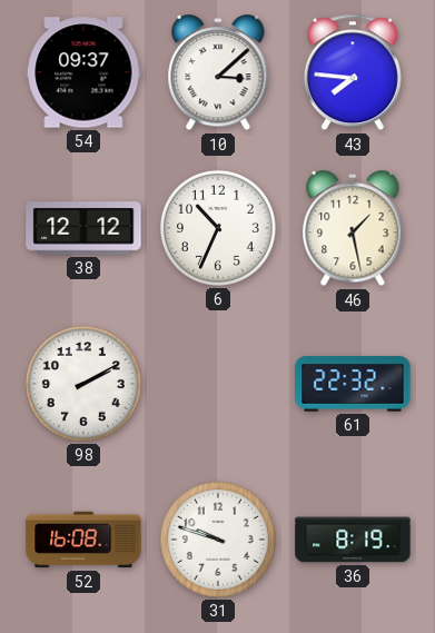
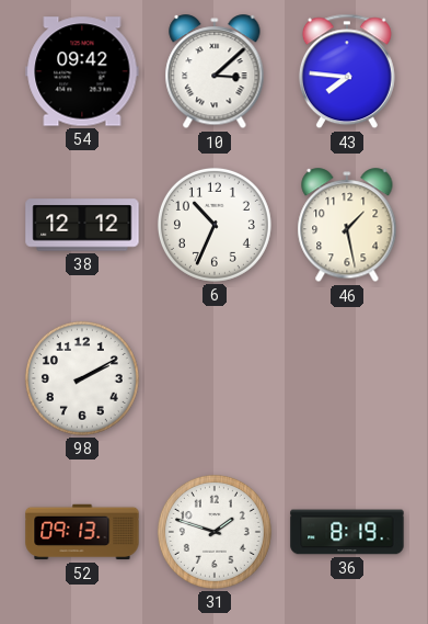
54: 09:37 -> 09:42 (82, 71)
61: 22:32 -> none (353, 384)
52: 16:08 -> 09:13 (82, 532)
31: 9:48 -> 1:48 (215, 532)
